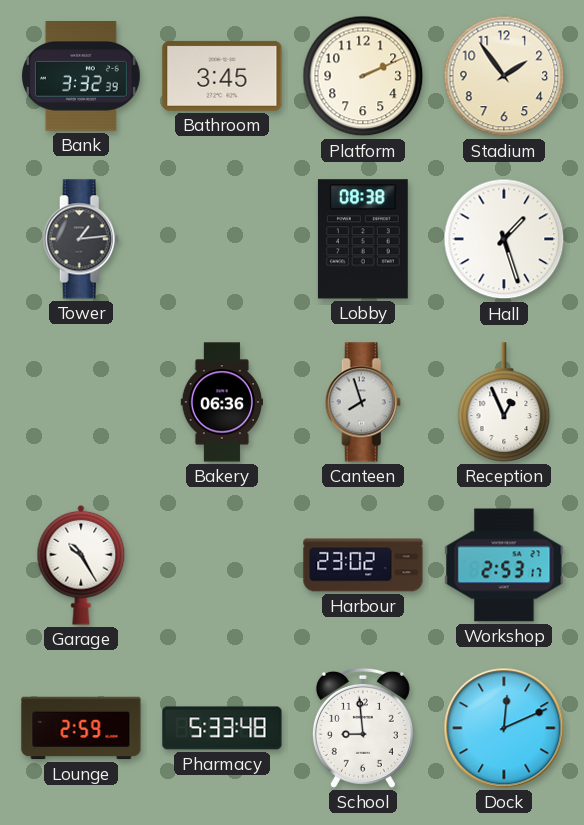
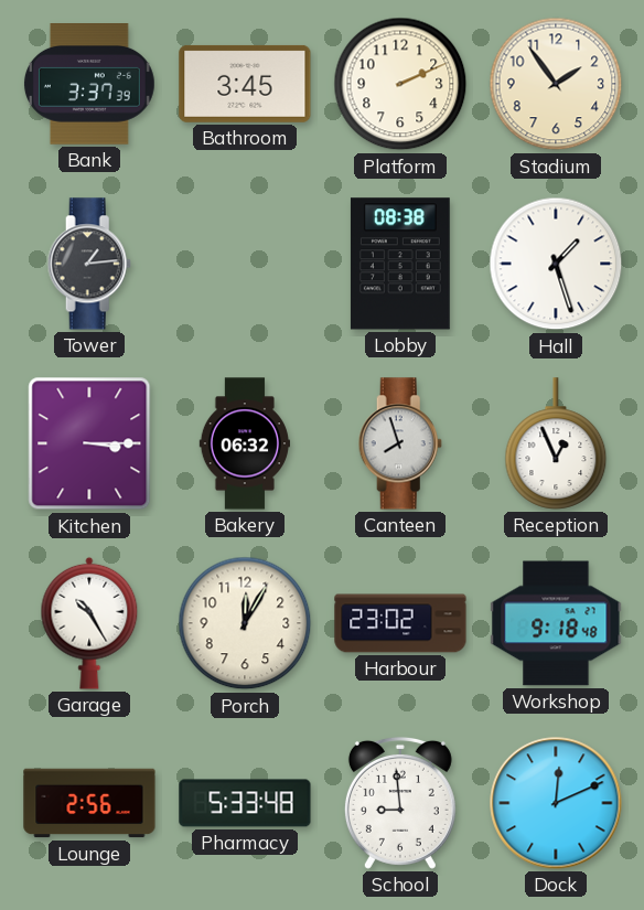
Bank: 3:32 -> 3:37 (89, 85)
Kitchen: none -> 3:15 (89, 443)
Bakery: 06:36 -> 06:32 (244, 443)
Porch: none -> 12:05 (245, 623)
Workshop: 2:53 -> 9:18 (556, 623)
Lounge: 2:59 -> 2:56 (89, 803)
